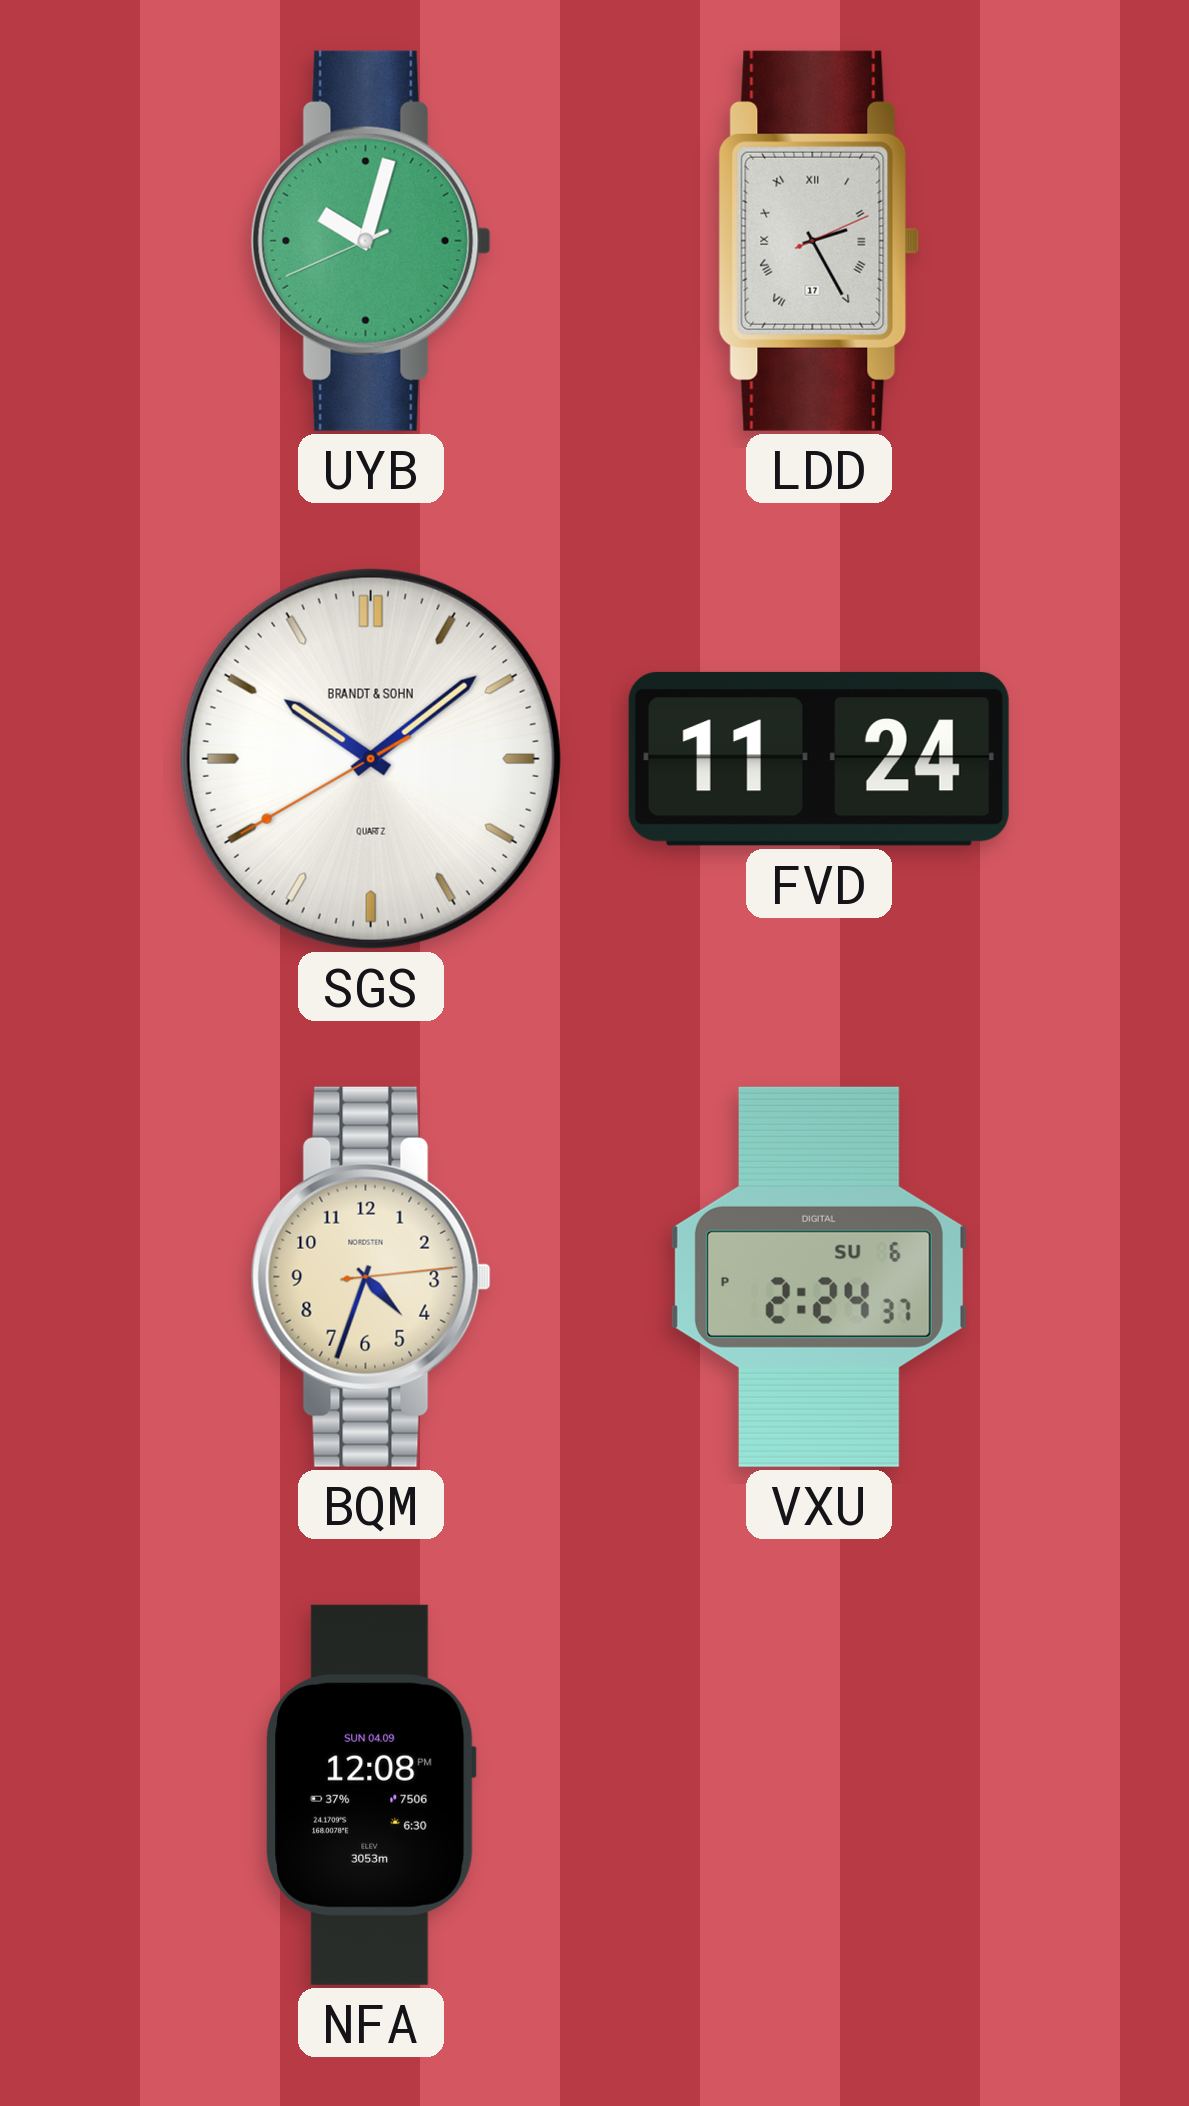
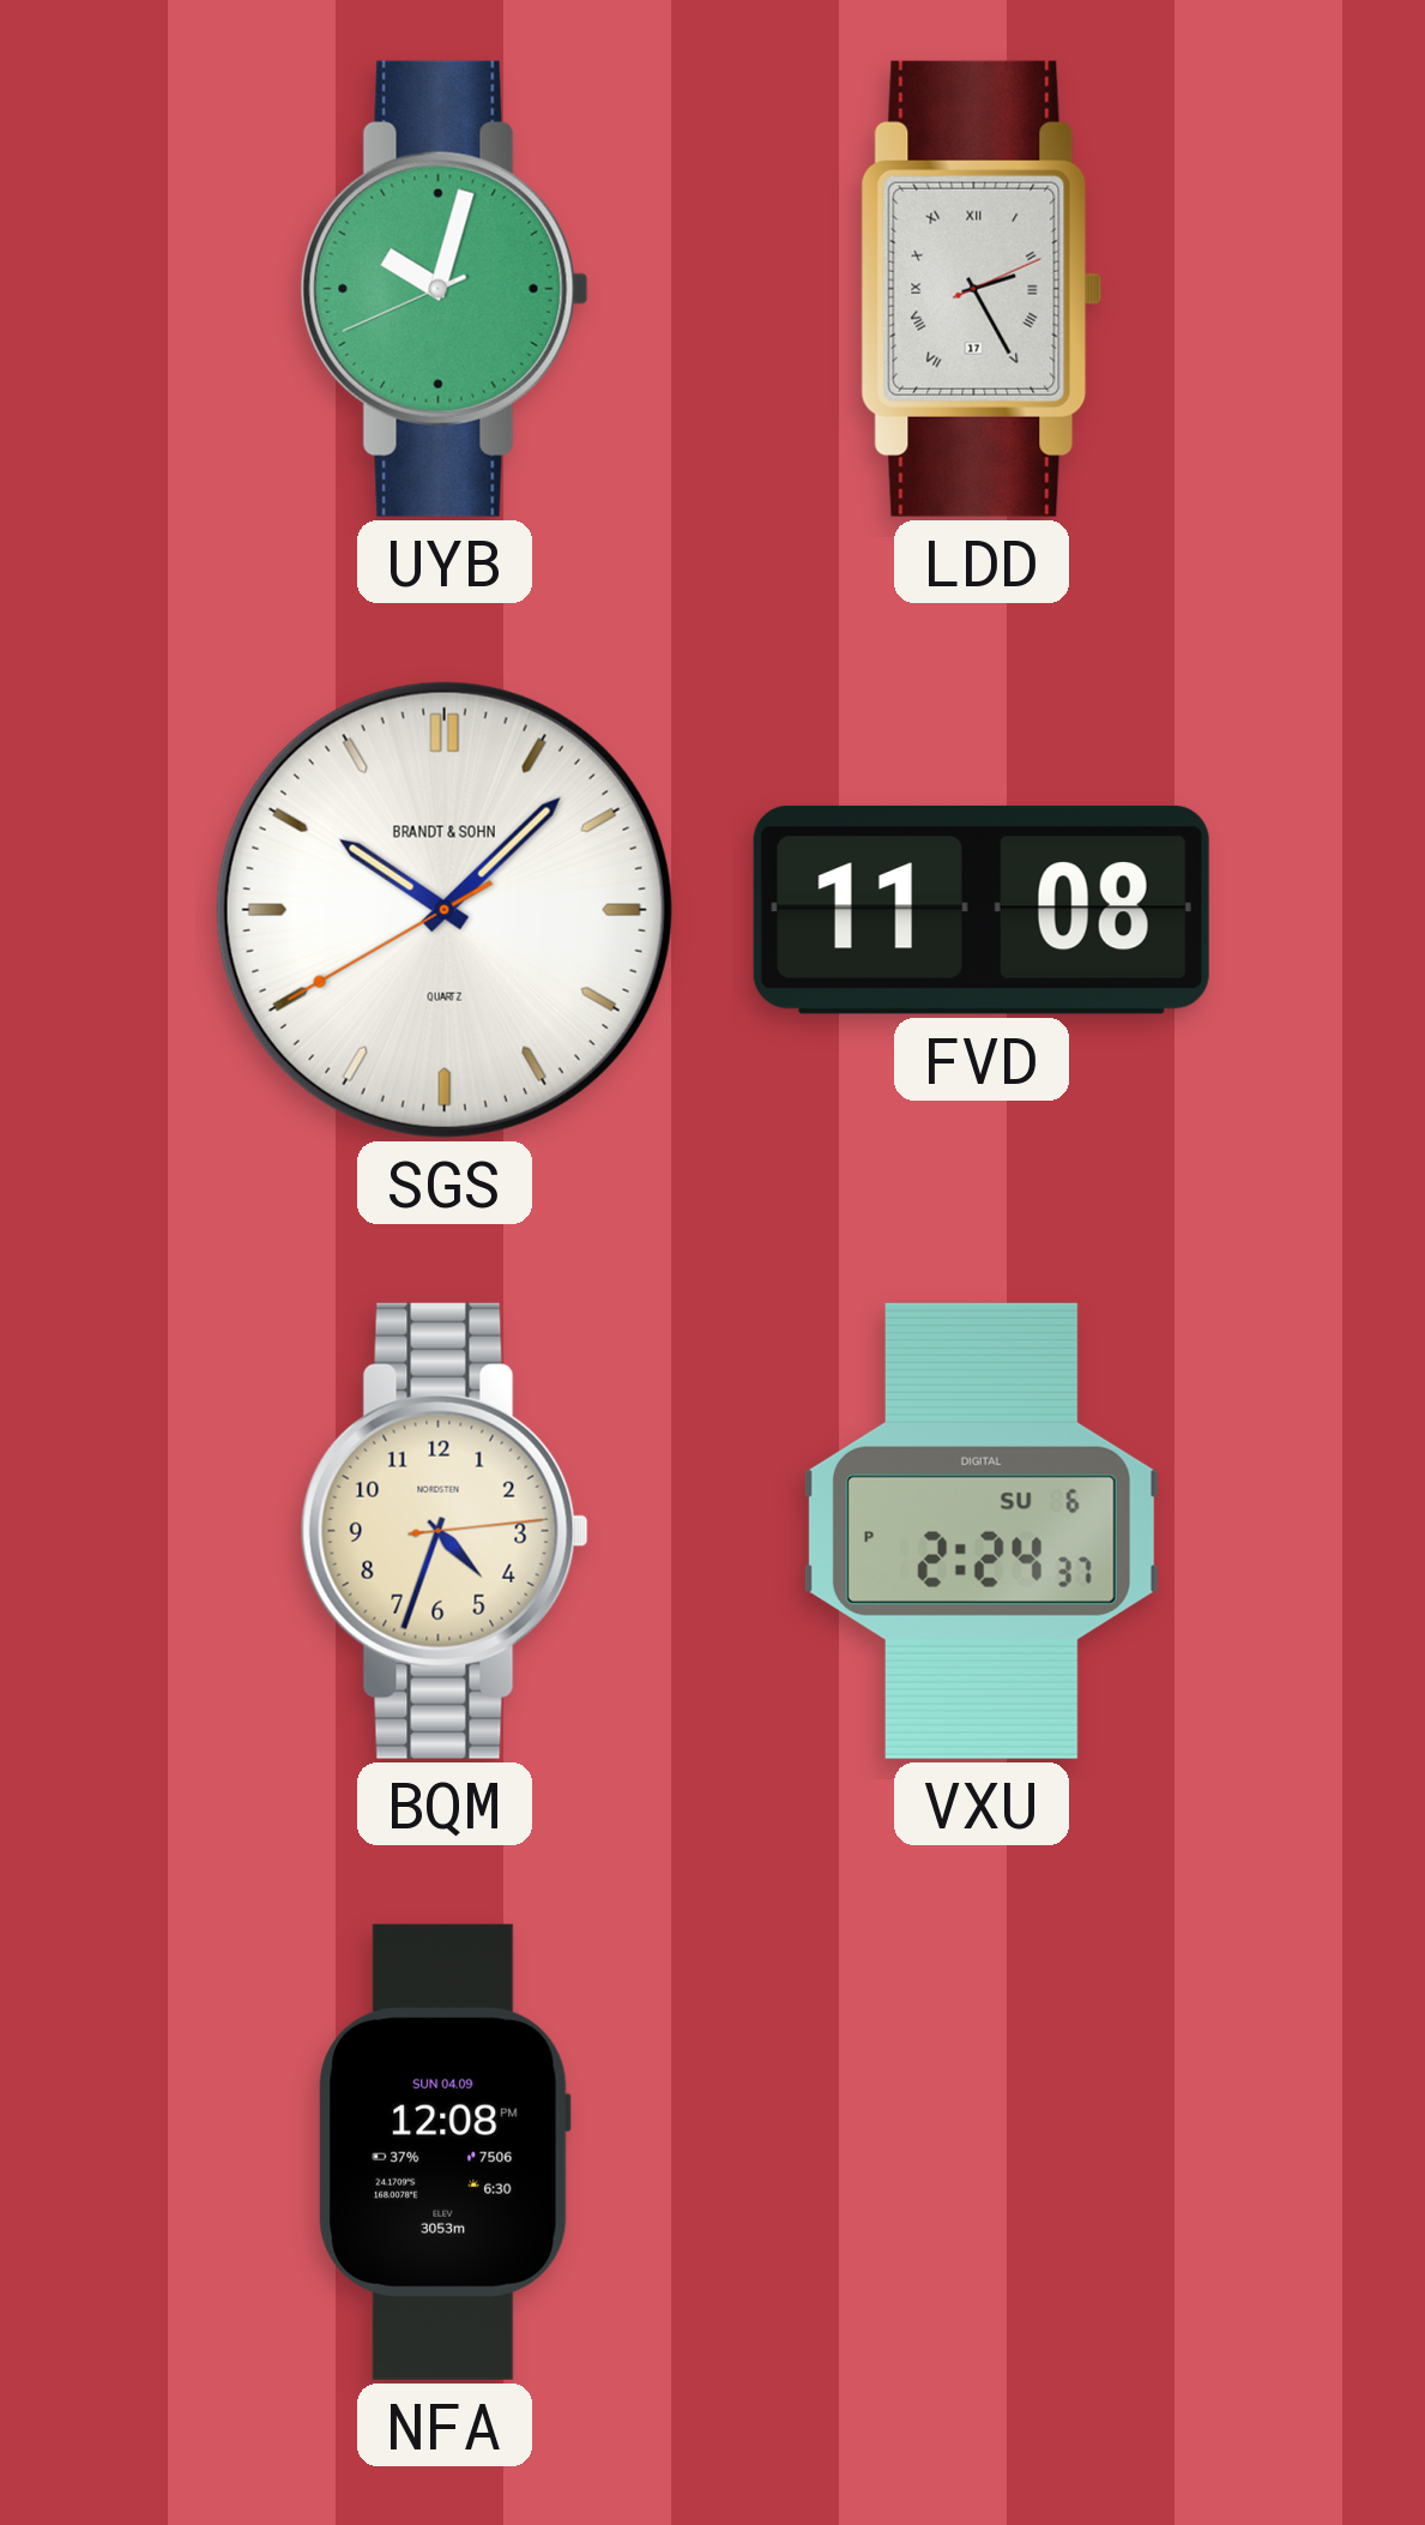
SGS: 10:08 -> 10:07 (445, 910)
FVD: 11:24 -> 11:08 (982, 910)
